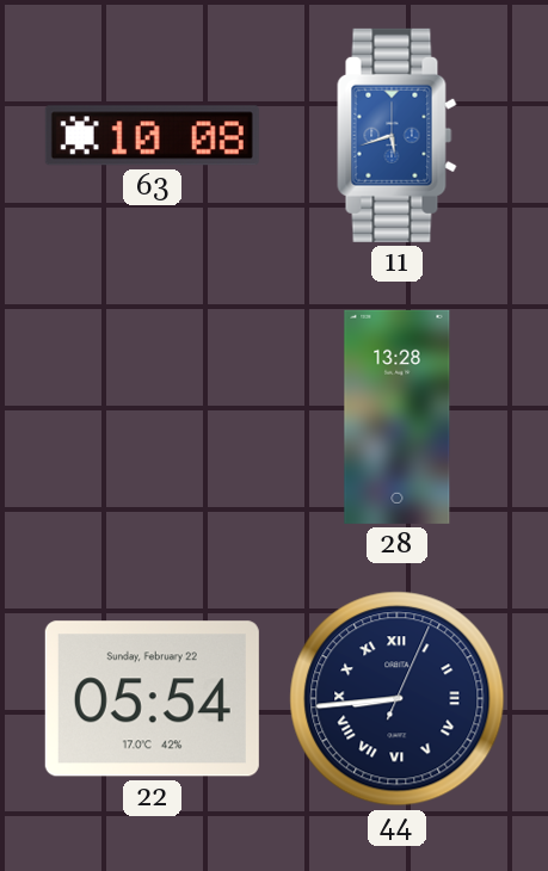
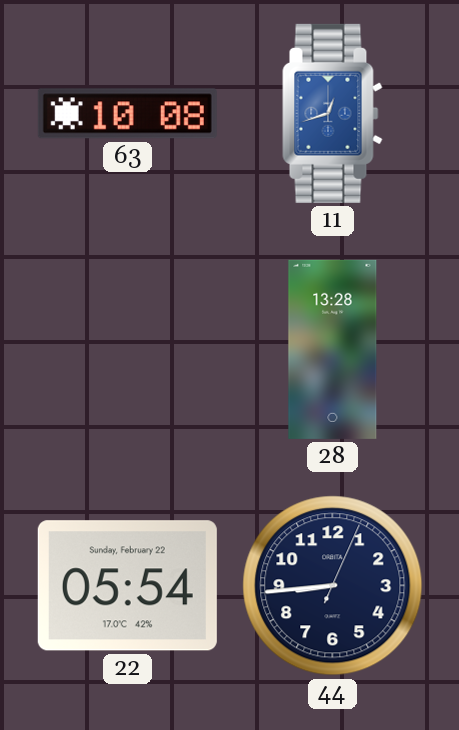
11: 5:42 -> 12:42 (333, 113)
44 numerals: Roman -> Arabic (333, 586)
